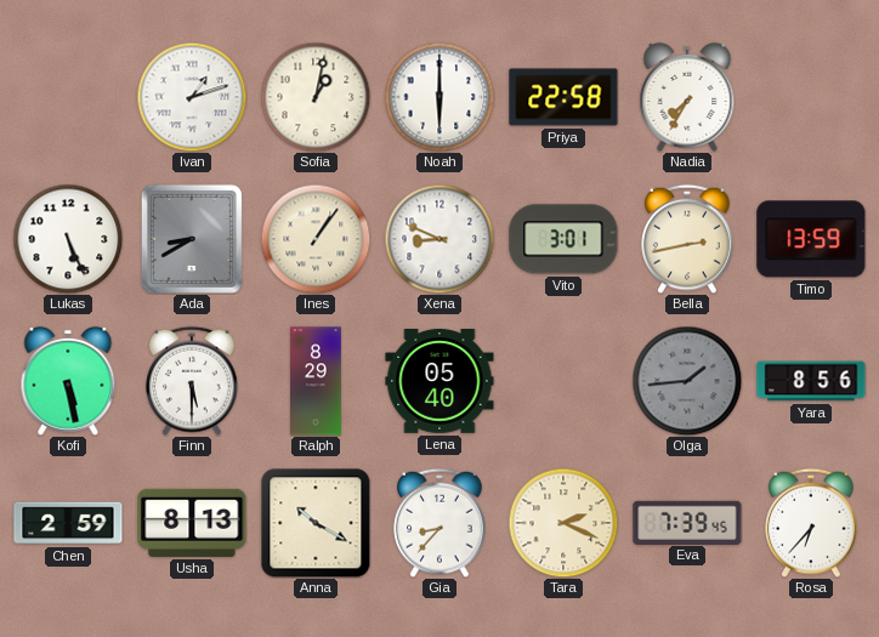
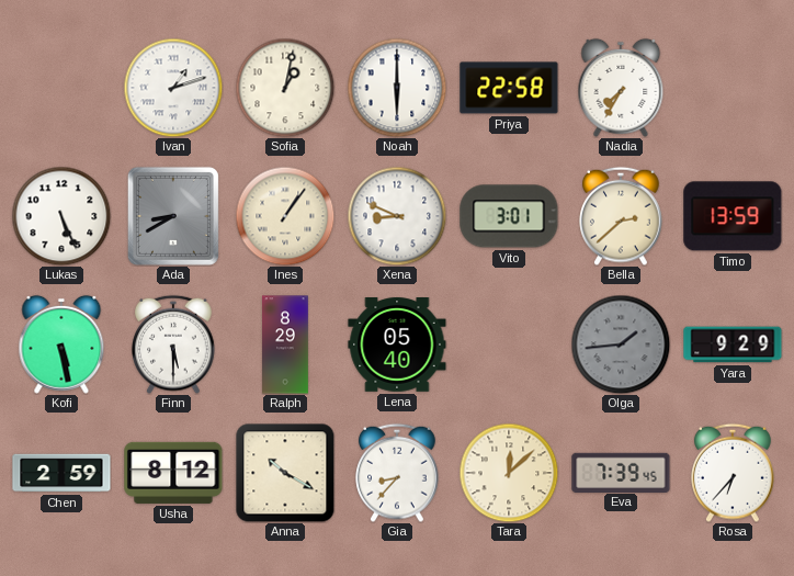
Bella: 2:43 -> 2:38 (621, 216)
Yara: 8:56 -> 9:29 (733, 345)
Usha: 8:13 -> 8:12 (173, 473)
Tara: 2:19 -> 12:08 (509, 473)
